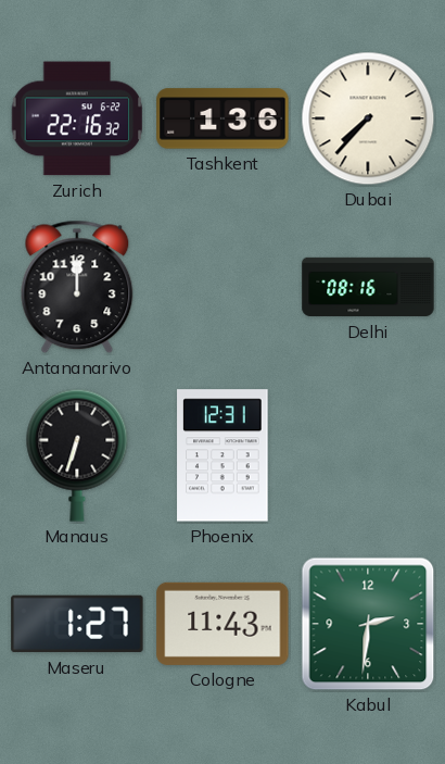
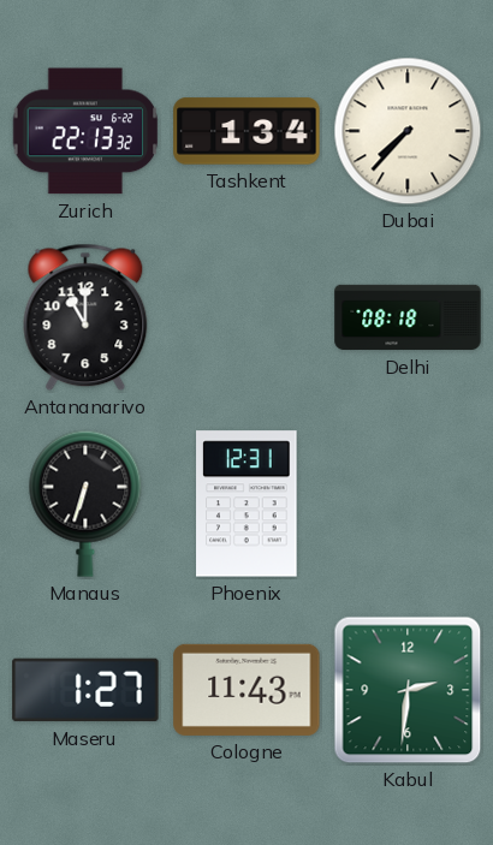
Zurich: 22:16 -> 22:13 (85, 131)
Tashkent: 1:36 -> 1:34 (246, 131)
Antananarivo: 12:00 -> 11:00 (85, 317)
Delhi: 08:16 -> 08:18 (408, 317)
